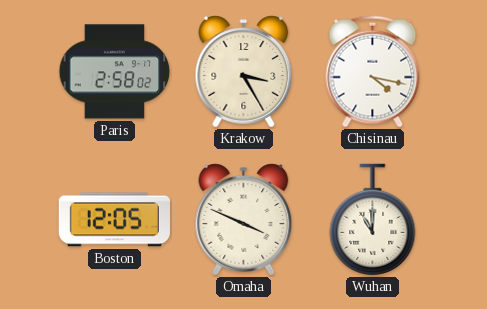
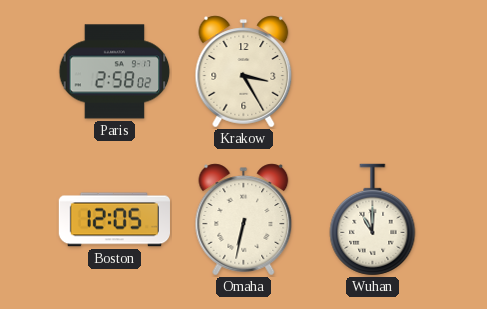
Chisinau: 4:17 -> none (373, 72)
Omaha: 3:49 -> 6:32 (244, 220)
